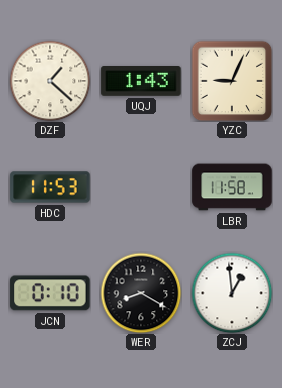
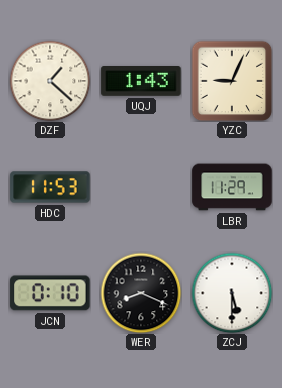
LBR: 11:58 -> 11:29 (232, 187)
WER: 8:20 -> 8:19 (141, 293)
ZCJ: 12:59 -> 5:30 (232, 293)
